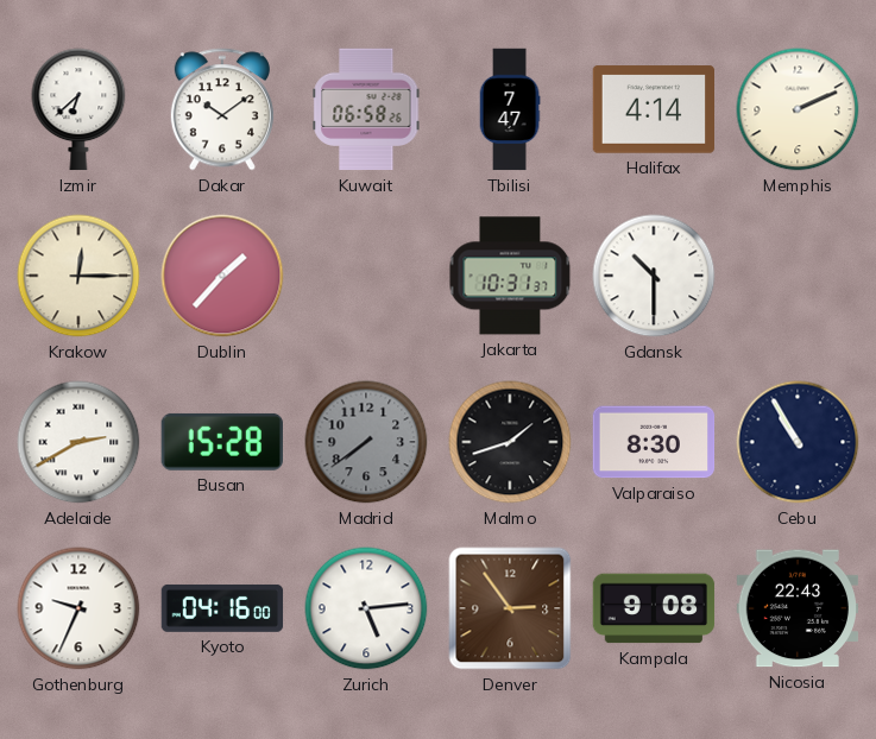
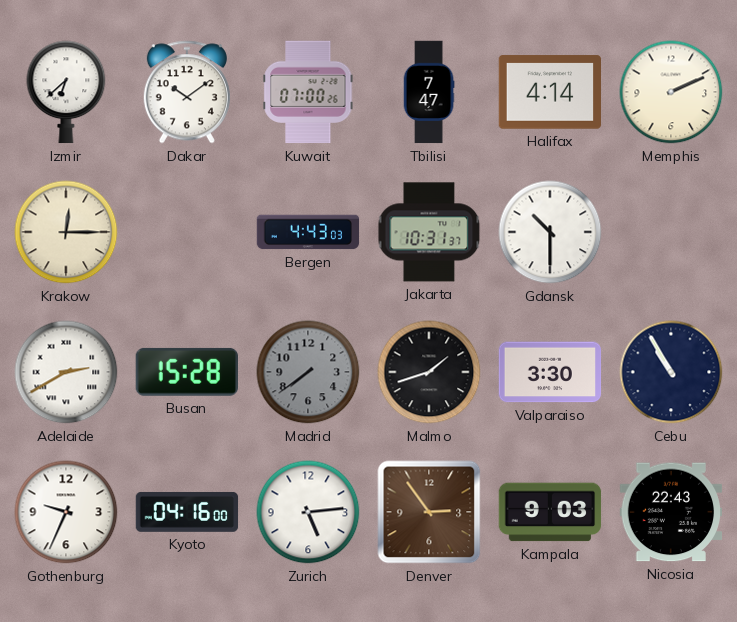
Kuwait: 06:58 -> 07:00 (308, 92)
Dublin: 1:37 -> none (222, 276)
Bergen: none -> 4:43 (308, 232)
Valparaiso: 8:30 -> 3:30 (550, 372)
Kampala: 9:08 -> 9:03 (550, 512)
